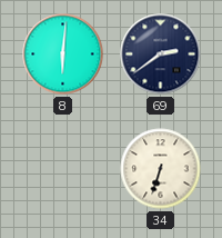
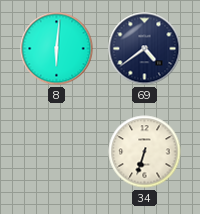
69: 2:39 -> 4:39 (145, 49)
